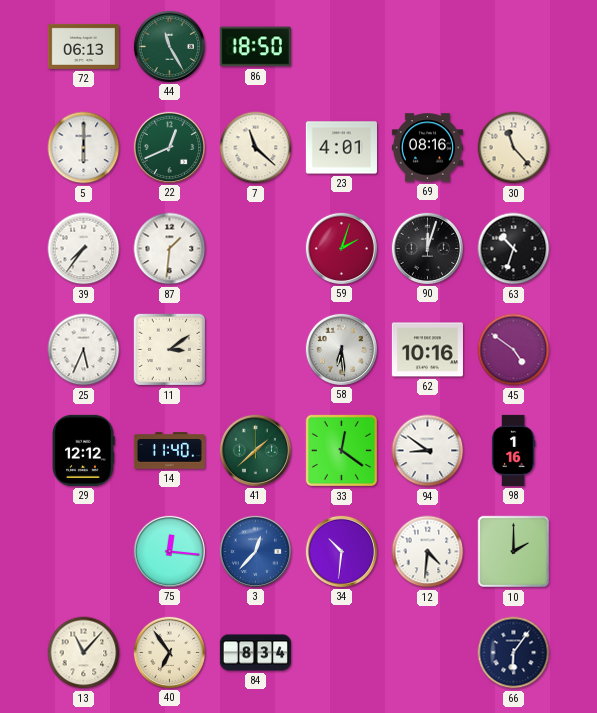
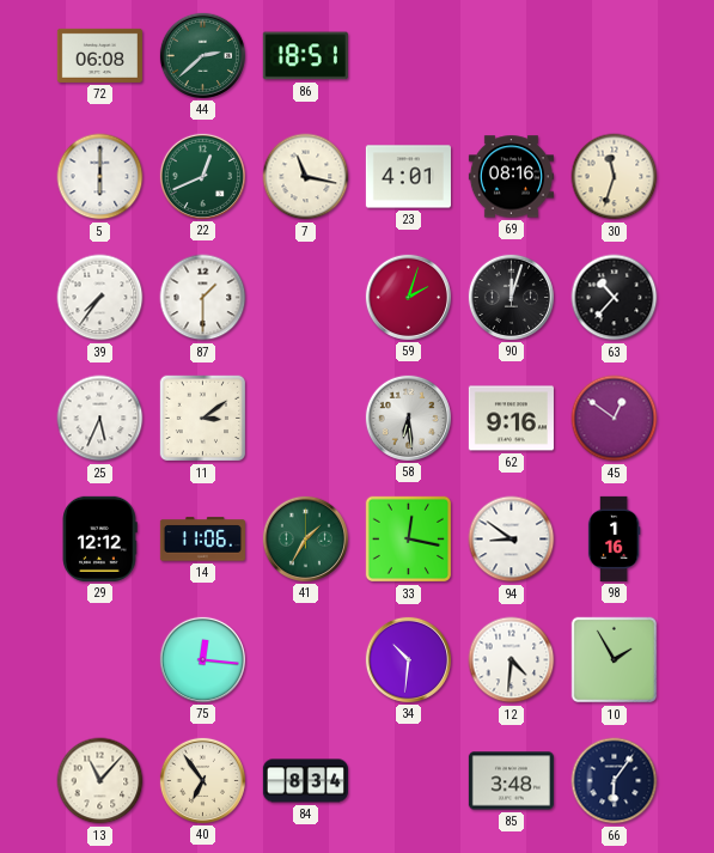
72: 06:13 -> 06:08 (99, 55)
44: 11:25 -> 2:38 (202, 55)
86: 18:50 -> 18:51 (305, 56)
7: 11:22 -> 11:17 (306, 177)
30: 11:23 -> 11:33 (615, 177)
87: 1:31 -> 1:30 (203, 298)
63: 10:33 -> 10:37 (615, 298)
62: 10:16 -> 9:16 (511, 419)
45: 4:51 -> 12:51 (615, 419)
14: 11:40 -> 11:06 (202, 540)
41: 1:38 -> 1:35 (305, 538)
33: 12:21 -> 12:17 (409, 540)
3: 12:37 -> none (255, 551)
10: 2:00 -> 1:55 (615, 660)
85: none -> 3:48 (511, 781)
